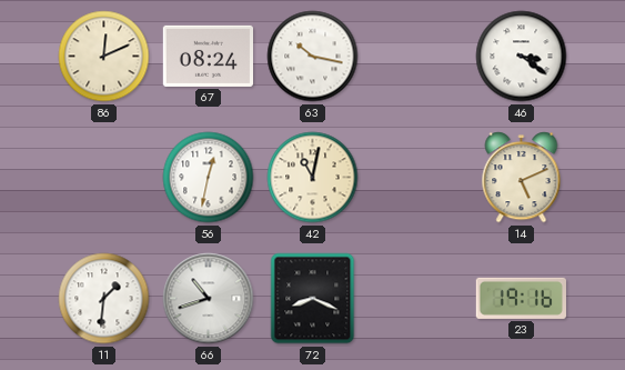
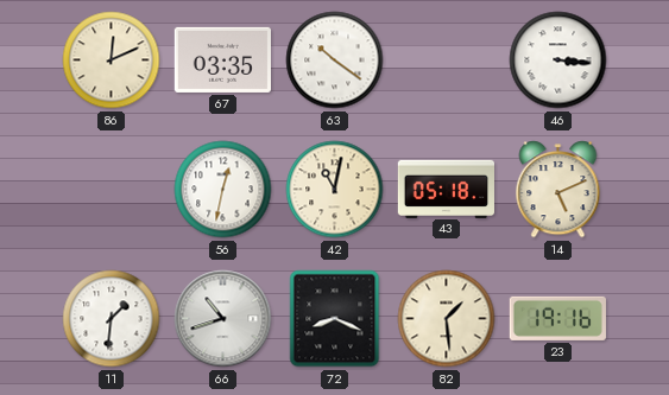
67: 08:24 -> 03:35 (222, 59)
63: 10:17 -> 10:21 (335, 60)
46: 3:21 -> 3:16 (558, 60)
43: none -> 05:18 (447, 189)
82: none -> 1:29 (447, 319)
